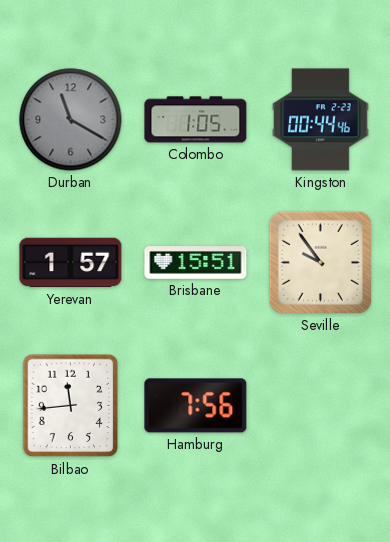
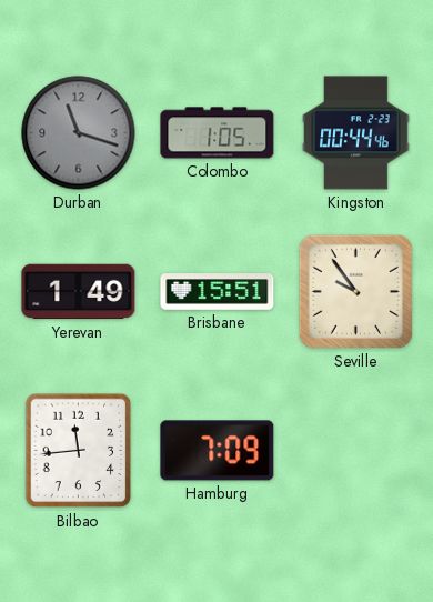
Durban: 11:20 -> 11:18 (79, 133)
Yerevan: 1:57 -> 1:49 (79, 292)
Hamburg: 7:56 -> 7:09 (218, 451)
